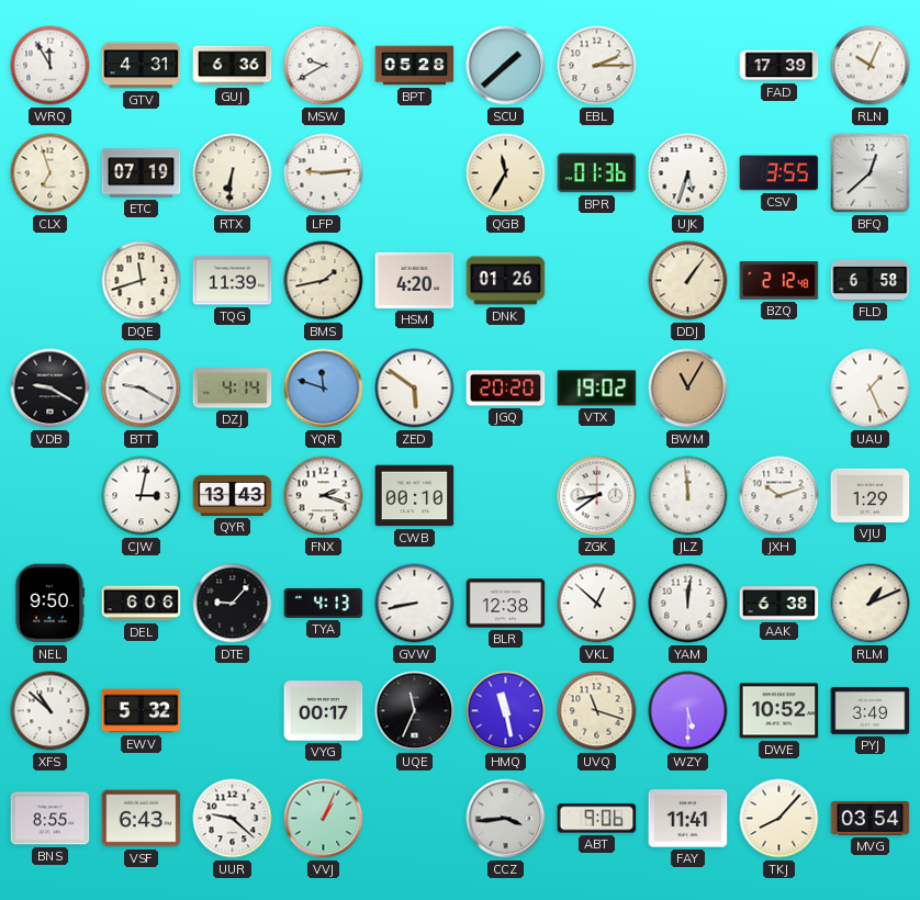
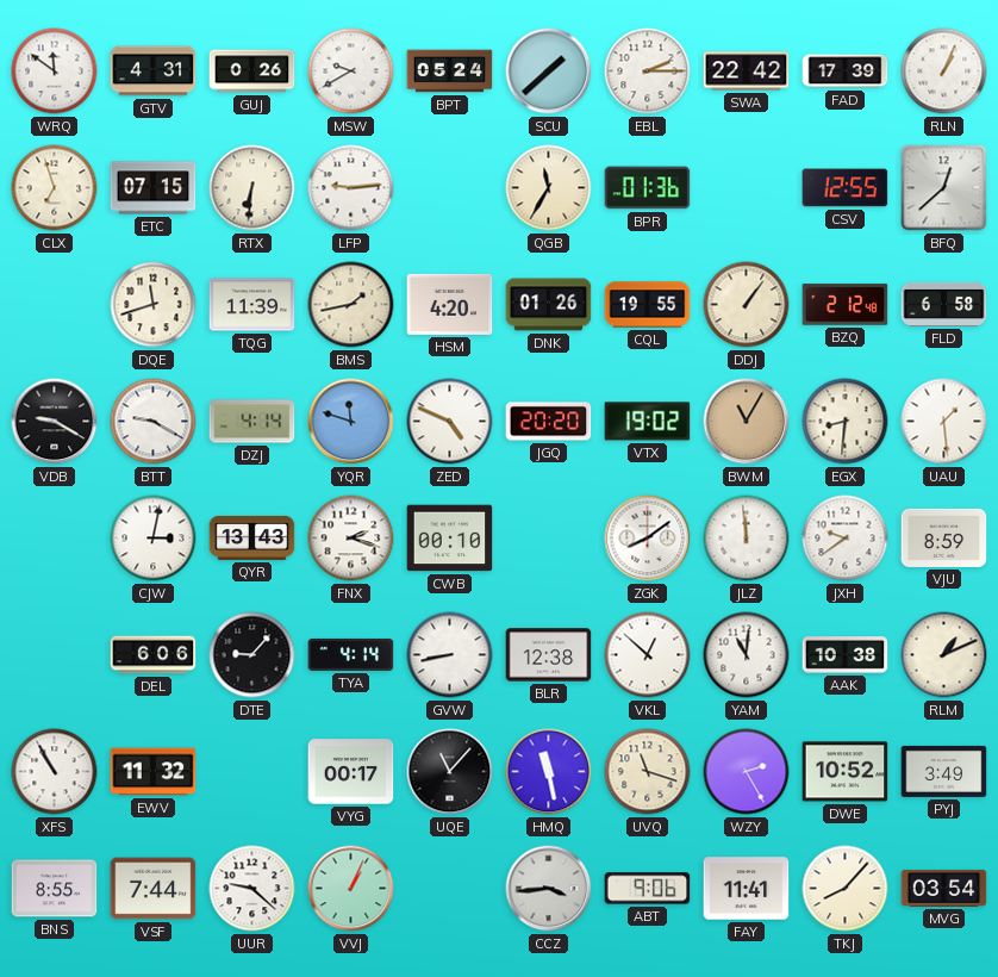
WRQ: 11:55 -> 11:51 (55, 71)
GUJ: 6:36 -> 0:26 (252, 71)
BPT: 05:28 -> 05:24 (450, 71)
SWA: none -> 22:42 (747, 71)
RLN: 10:04 -> 1:04 (944, 71)
ETC: 07:19 -> 07:15 (154, 188)
UJK: 5:33 -> none (688, 173)
CSV: 3:55 -> 12:55 (846, 188)
CQL: none -> 19:55 (648, 305)
ZED: 5:51 -> 4:49 (450, 422)
EGX: none -> 8:31 (846, 422)
UAU: 1:26 -> 1:29 (944, 422)
ZGK: 8:39 -> 8:09 (648, 539)
JXH: 10:12 -> 9:39 (846, 539)
VJU: 1:29 -> 8:59 (944, 537)
NEL: 9:50 -> none (49, 604)
TYA: 4:13 -> 4:14 (351, 654)
YAM: 12:01 -> 11:01 (747, 655)
AAK: 6:38 -> 10:38 (846, 655)
XFS: 10:52 -> 10:55 (55, 772)
EWV: 5:32 -> 11:32 (154, 772)
UQE: 11:34 -> 11:07 (450, 772)
WZY: 5:30 -> 2:25 (747, 772)
VSF: 6:43 -> 7:44 (154, 889)
